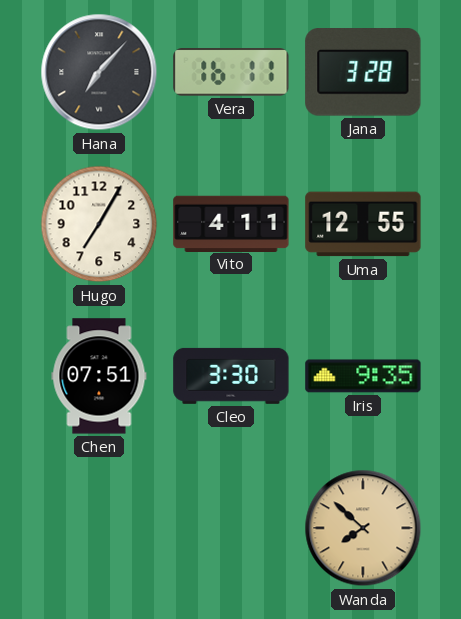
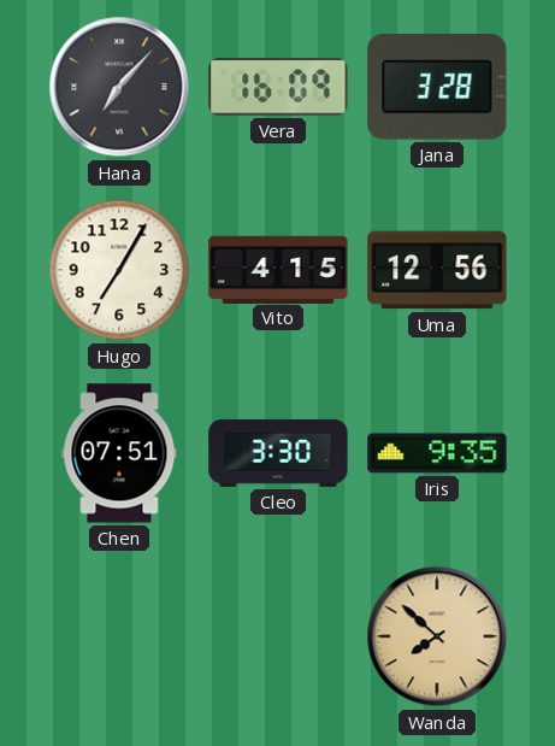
Vera: 16:11 -> 16:09 (278, 87)
Vito: 4:11 -> 4:15 (278, 269)
Uma: 12:55 -> 12:56 (437, 270)
